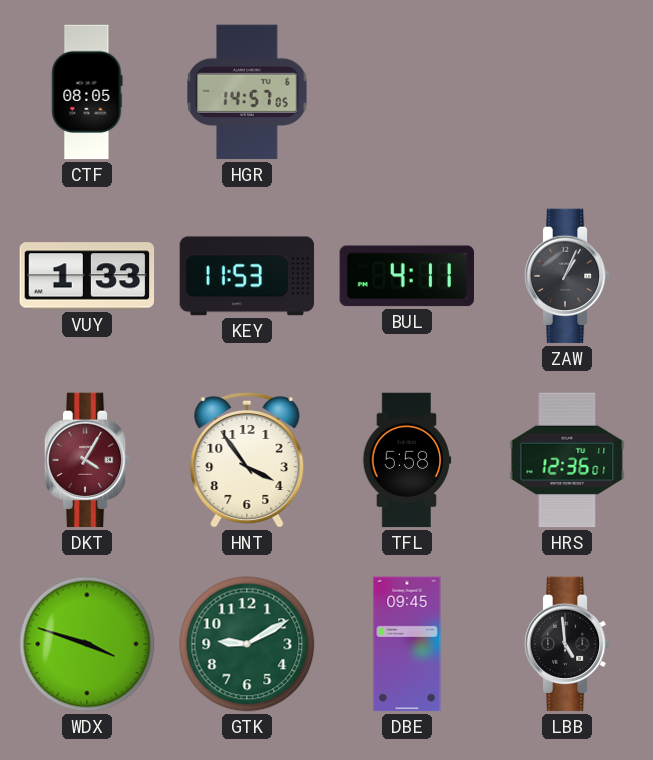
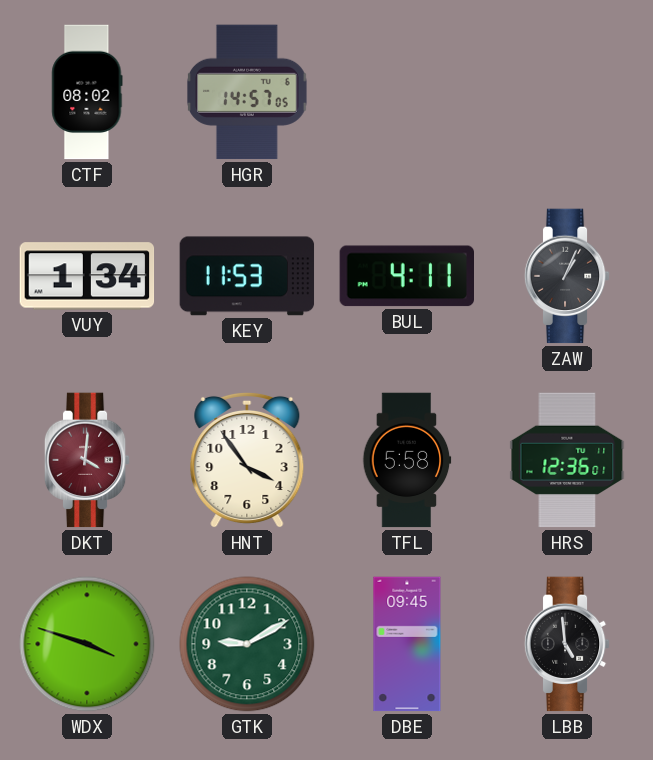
CTF: 08:05 -> 08:02 (87, 92)
VUY: 1:33 -> 1:34 (87, 276)
DKT: 4:05 -> 4:01 (87, 460)
